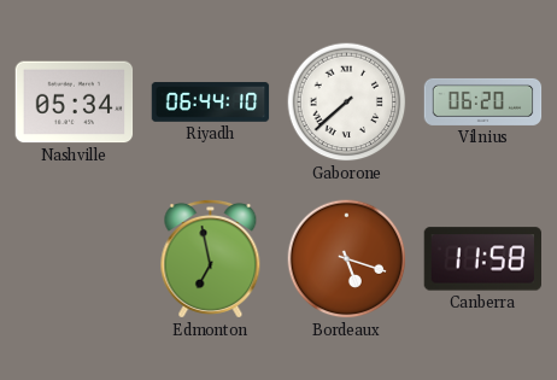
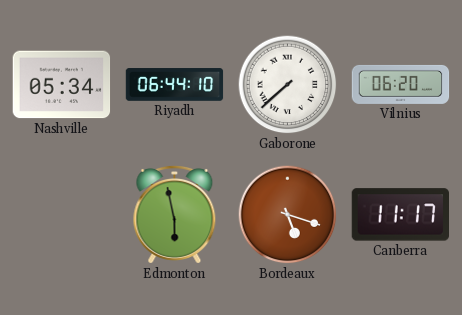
Edmonton: 6:58 -> 5:58 (175, 215)
Canberra: 11:58 -> 11:17 (401, 215)
